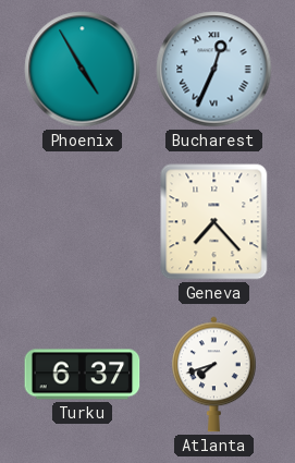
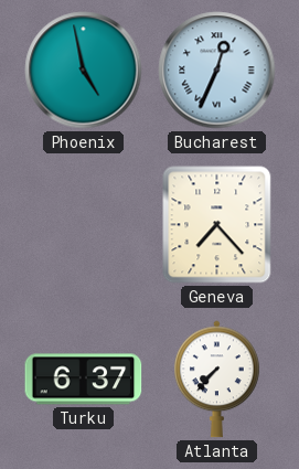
Phoenix: 4:55 -> 4:58 (84, 71)
Atlanta: 7:42 -> 7:37 (217, 380)
